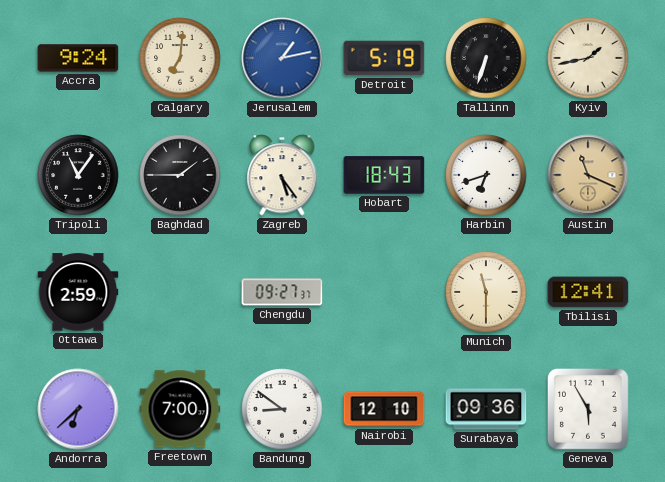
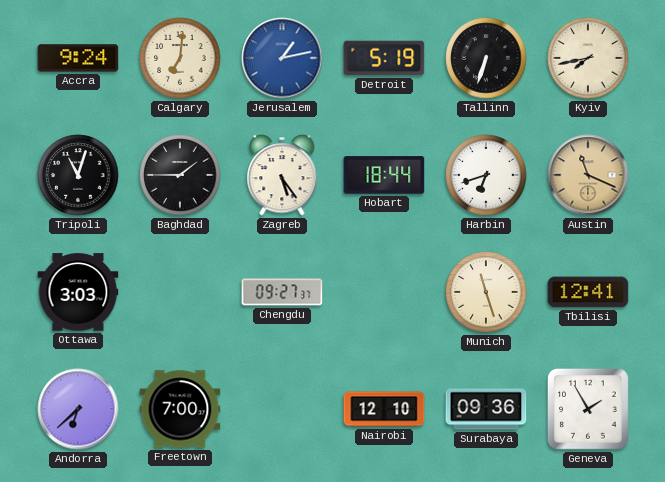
Kyiv: 1:43 -> 7:43 (588, 58)
Tripoli: 11:06 -> 11:03 (78, 175)
Hobart: 18:43 -> 18:44 (384, 175)
Ottawa: 2:59 -> 3:03 (78, 292)
Munich: 11:30 -> 11:27 (486, 292)
Bandung: 8:51 -> none (282, 409)
Geneva: 5:55 -> 1:55 (589, 410)
